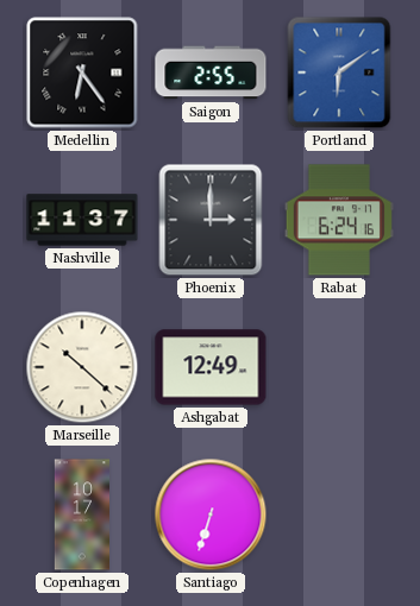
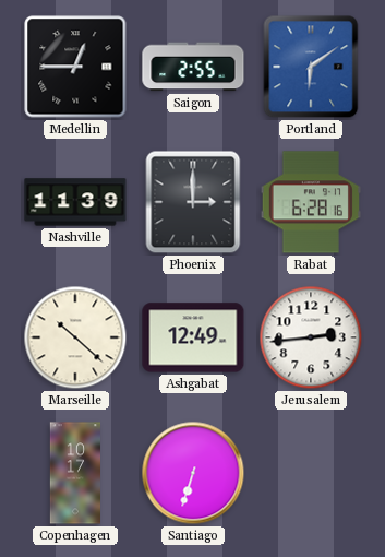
Medellin: 6:24 -> 12:45 (75, 67)
Nashville: 11:37 -> 11:39 (75, 202)
Rabat: 6:24 -> 6:28 (311, 202)
Jerusalem: none -> 2:44 (311, 337)
